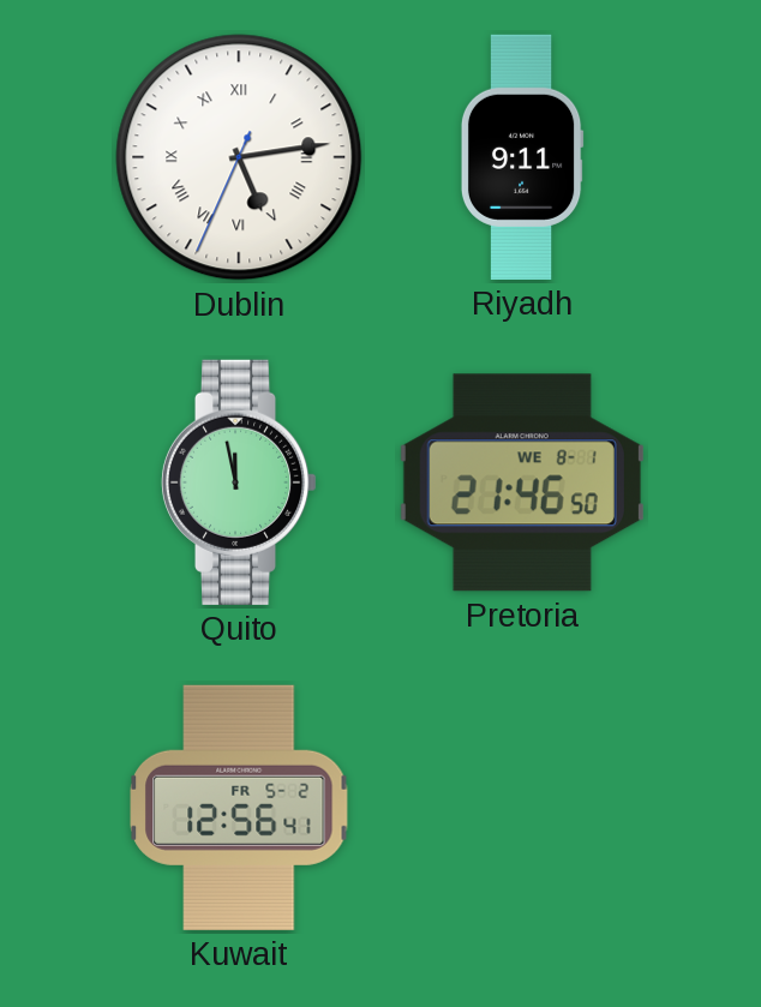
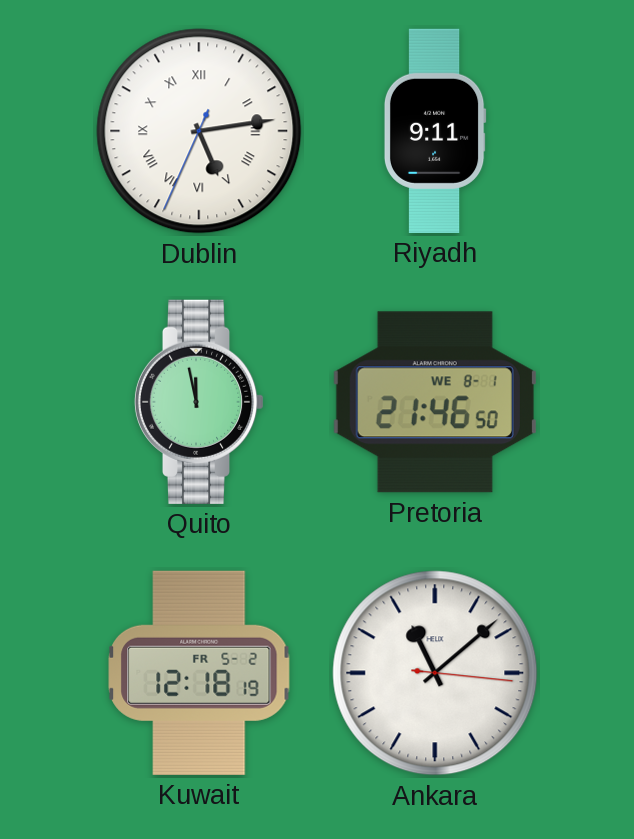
Kuwait: 12:56 -> 12:18 (199, 673)
Ankara: none -> 11:08 (435, 673)
